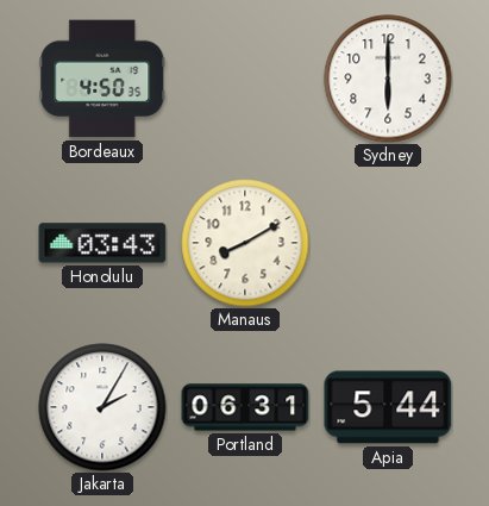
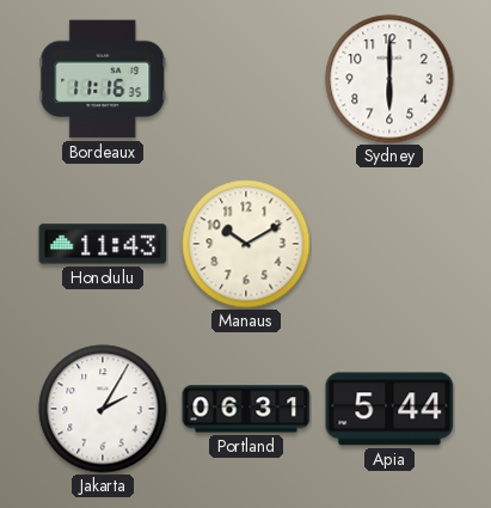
Bordeaux: 4:50 -> 11:16 (103, 79)
Honolulu: 03:43 -> 11:43 (103, 244)
Manaus: 8:10 -> 10:10 (246, 244)
